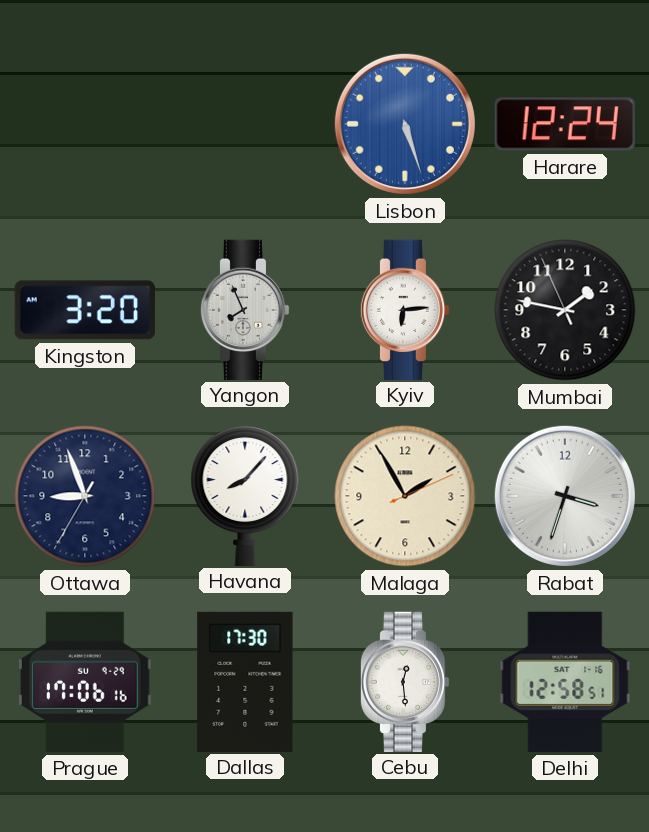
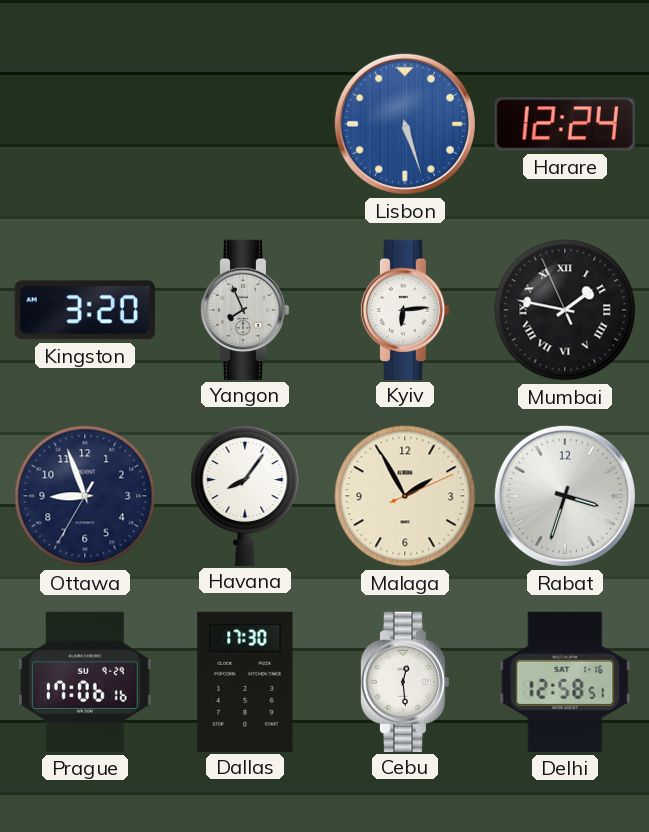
Mumbai numerals: Arabic -> Roman (565, 310)
Havana: 8:07 -> 8:06 (245, 496)
